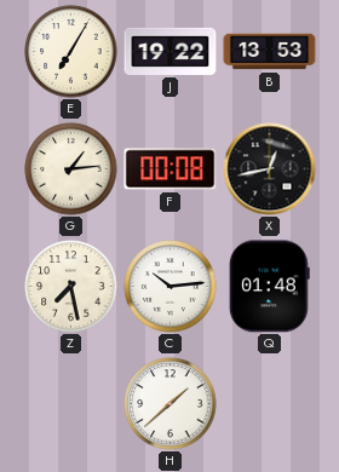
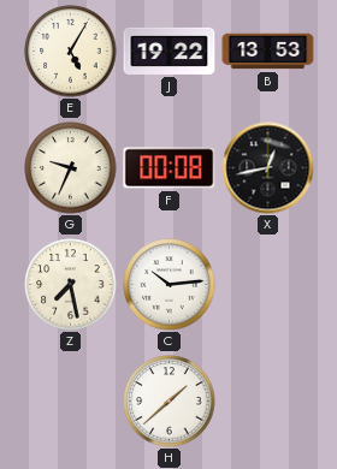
E: 7:05 -> 5:05 (71, 52)
G: 1:14 -> 9:34 (71, 168)
Q: 01:48 -> none (269, 287)
